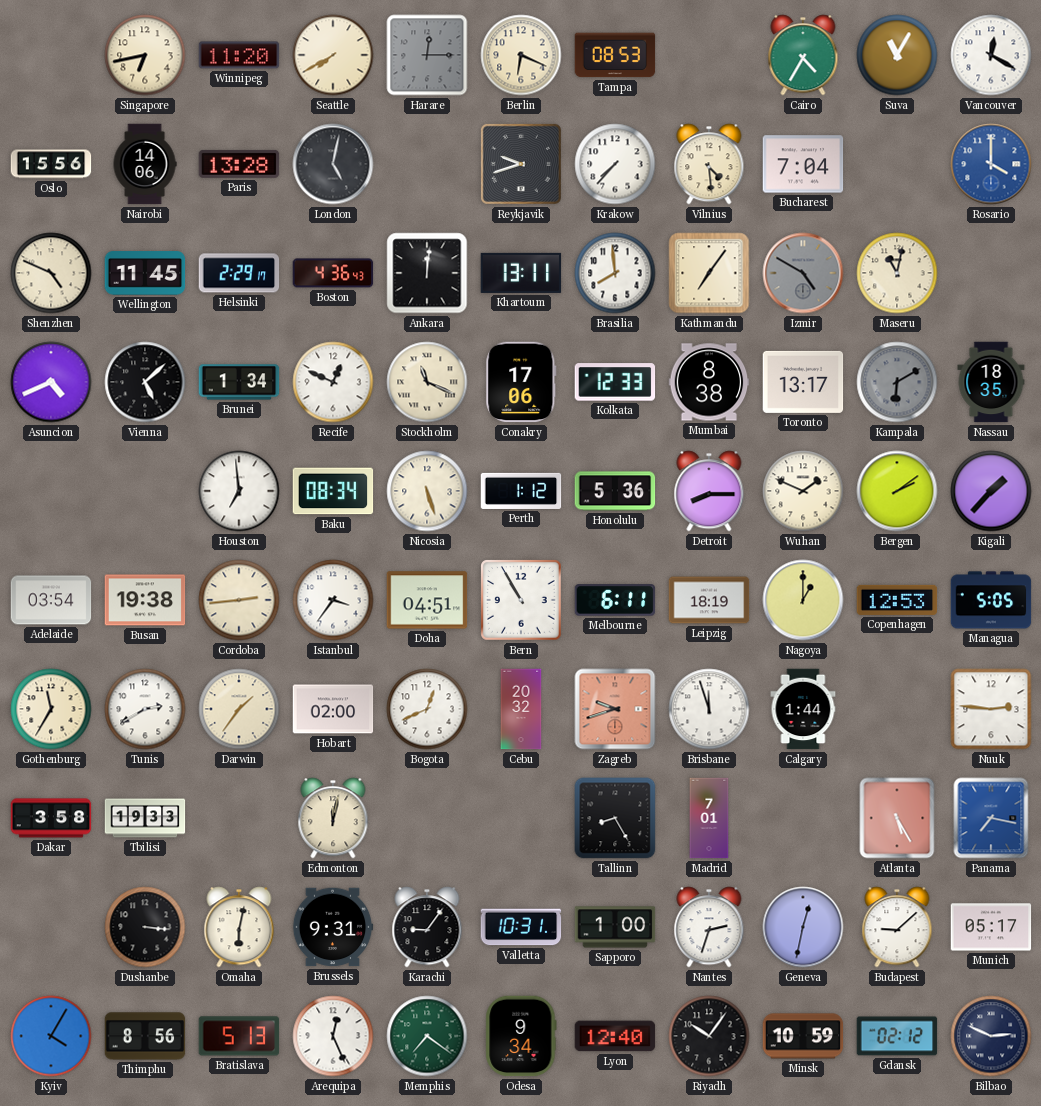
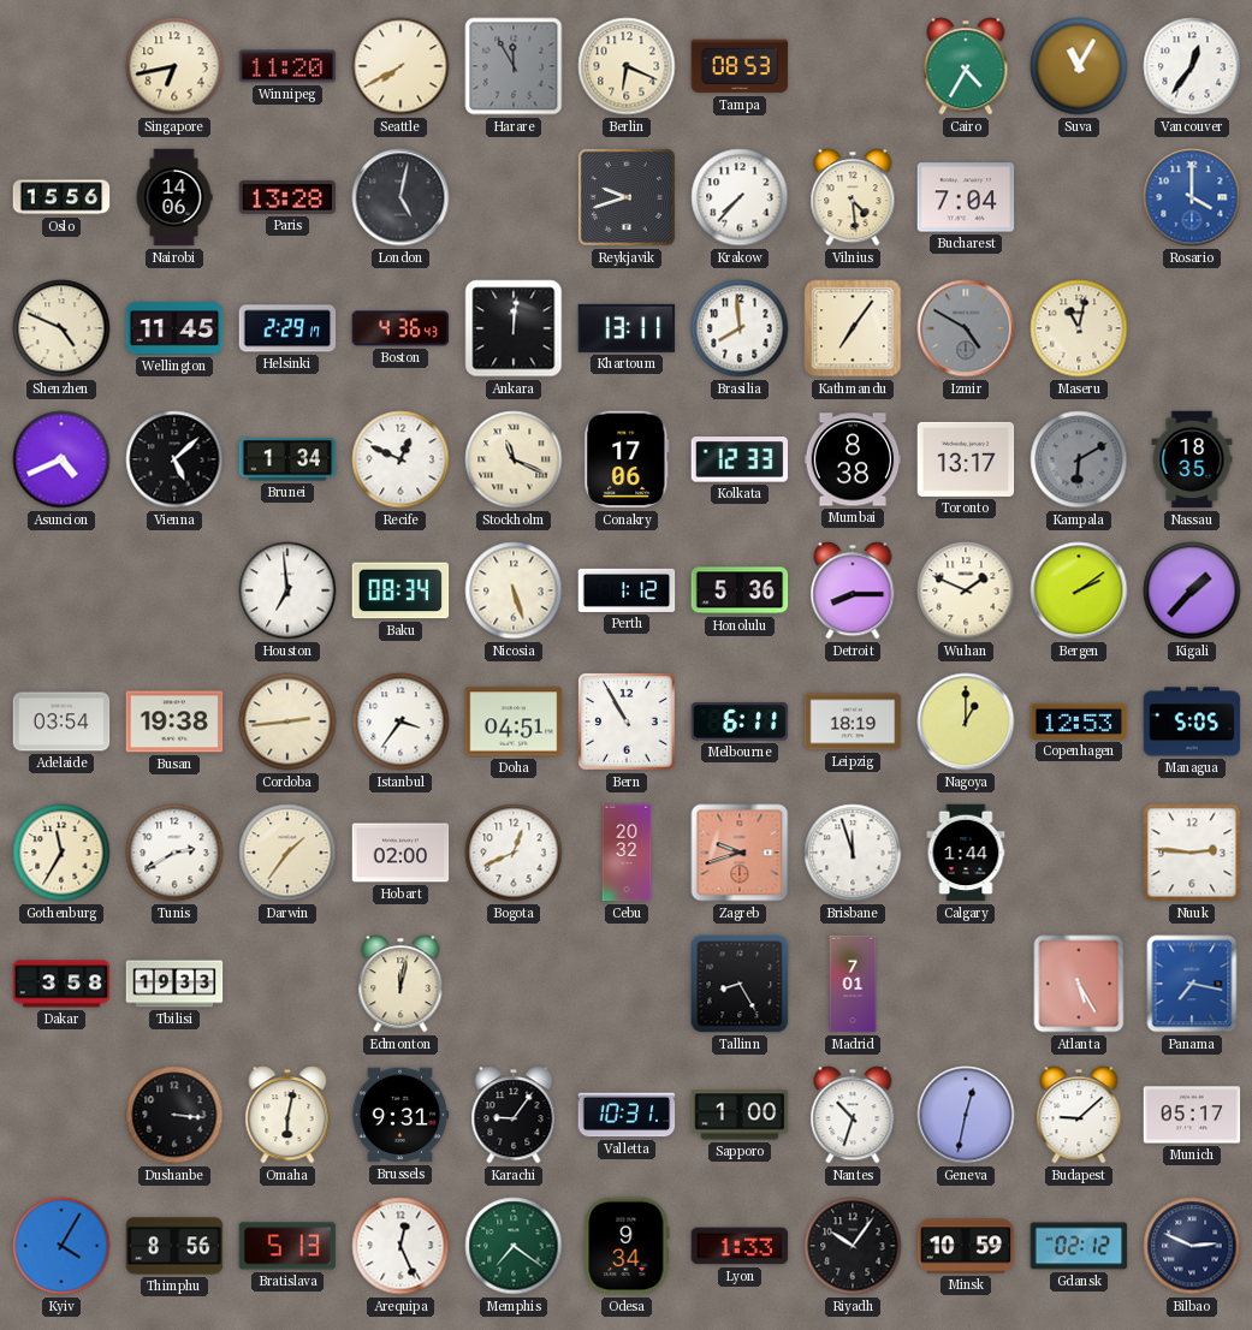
Harare: 12:15 -> 11:55 (514, 66)
Vancouver: 12:20 -> 12:36 (1192, 66)
Nantes: 2:33 -> 10:33 (853, 1115)
Lyon: 12:40 -> 1:33 (740, 1246)
